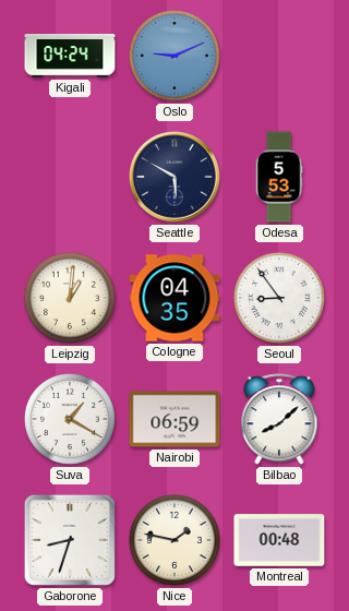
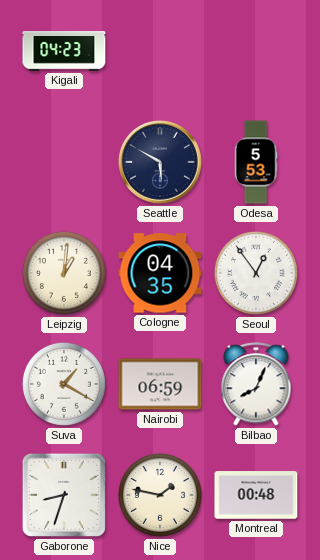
Kigali: 04:24 -> 04:23 (64, 51)
Oslo: 9:11 -> none (174, 56)
Seoul: 8:54 -> 12:54 (256, 273)
Bilbao: 8:08 -> 8:04 (256, 384)
